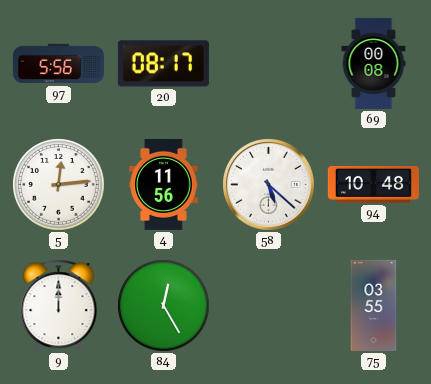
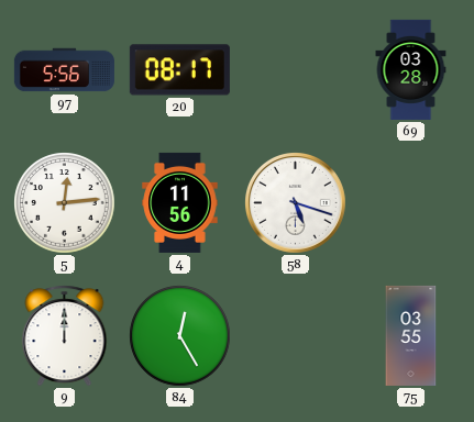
69: 00:08 -> 03:28 (411, 69)
58: 5:22 -> 5:18 (296, 203)
94: 10:48 -> none (373, 185)
